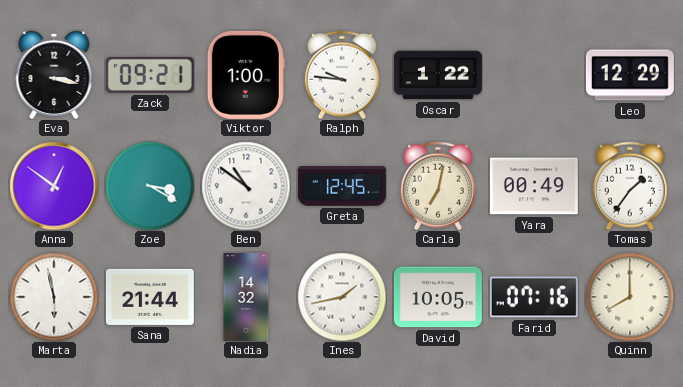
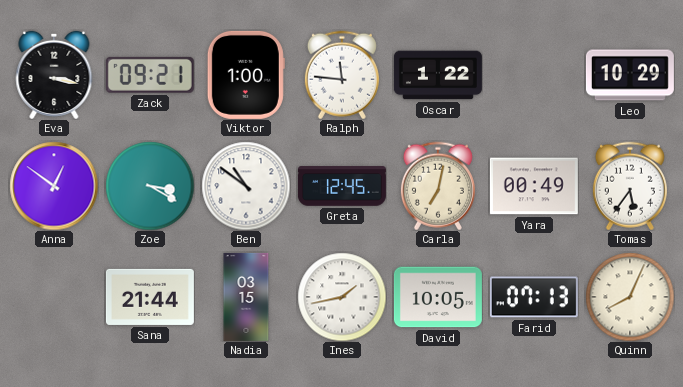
Ralph: 9:46 -> 11:46 (342, 75)
Leo: 12:29 -> 10:29 (630, 75)
Tomas: 1:36 -> 5:36 (630, 186)
Marta: 5:58 -> none (54, 297)
Nadia: 14:32 -> 03:15 (246, 297)
Farid: 07:16 -> 07:13 (534, 297)
Quinn: 8:00 -> 8:04 (630, 297)
